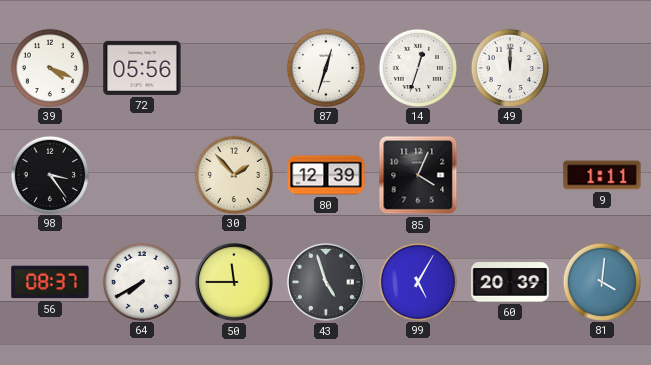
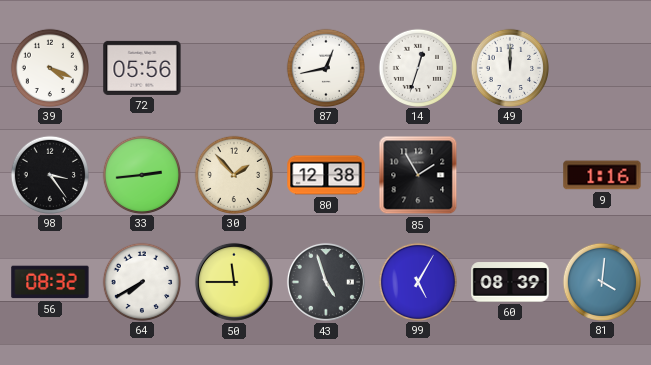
87: 12:33 -> 12:43 (325, 67)
33: none -> 2:44 (141, 174)
80: 12:39 -> 12:38 (326, 175)
85: 4:04 -> 1:55 (418, 175)
9: 1:11 -> 1:16 (602, 175)
56: 08:37 -> 08:32 (50, 282)
60: 20:39 -> 08:39 (510, 282)
